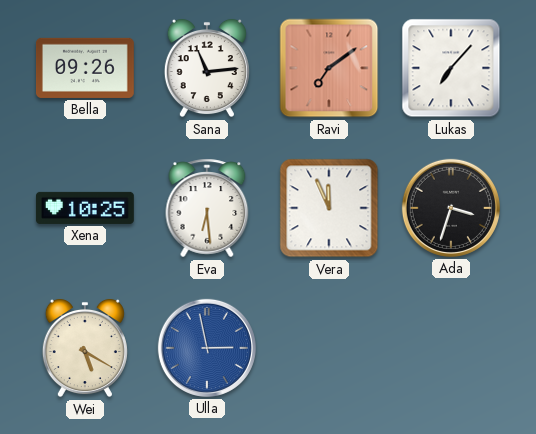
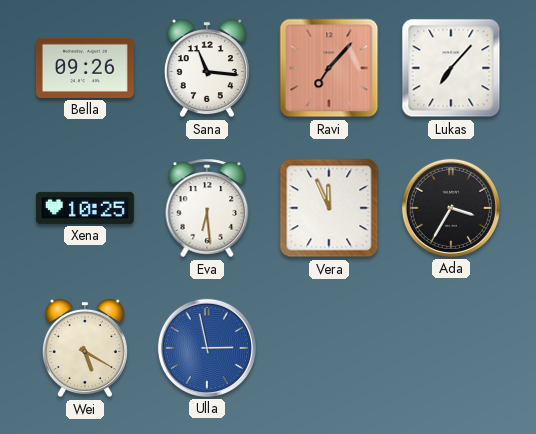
Sana: 11:14 -> 11:16 (207, 68)
Ravi: 7:09 -> 7:07 (329, 68)
Ada: 3:33 -> 3:35 (451, 208)
